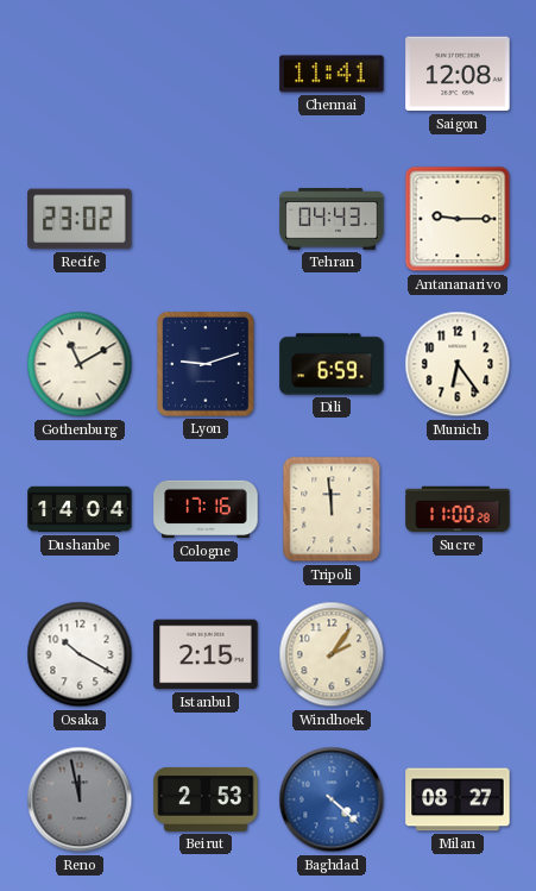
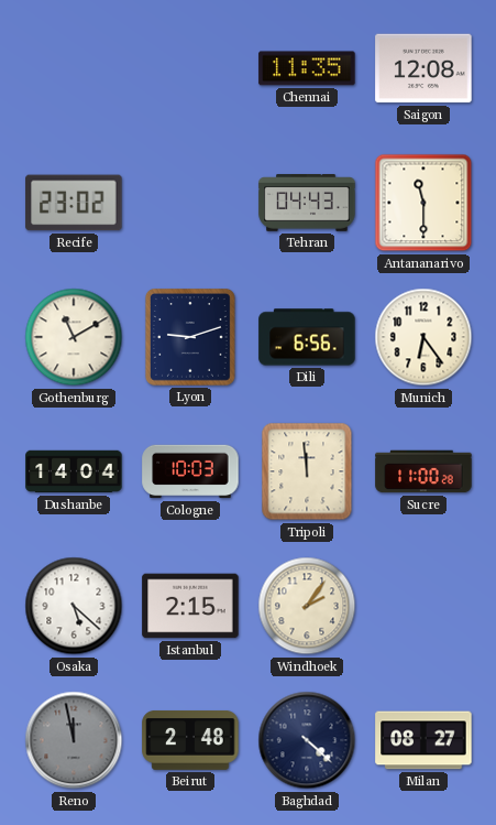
Chennai: 11:41 -> 11:35 (307, 68)
Antananarivo: 9:15 -> 11:30 (423, 203)
Dili: 6:59 -> 6:56 (307, 337)
Cologne: 17:16 -> 10:03 (190, 471)
Osaka: 10:20 -> 5:22 (74, 606)
Beirut: 2:53 -> 2:48 (190, 740)
Baghdad dial: blue -> navy (307, 740)
